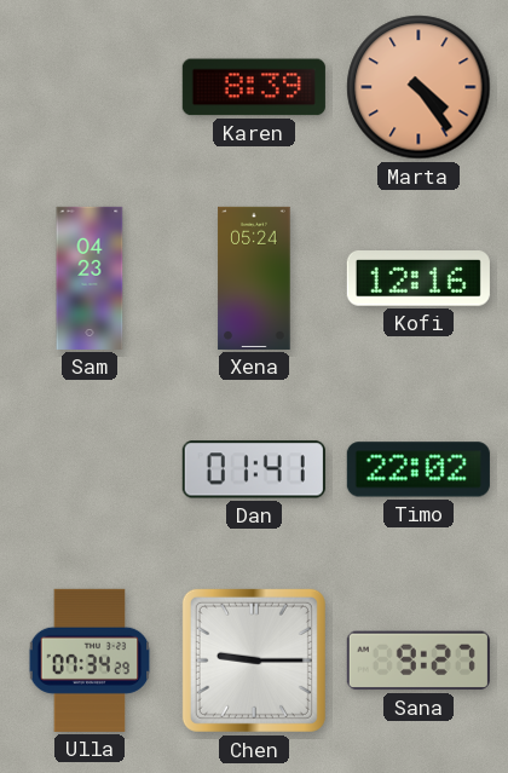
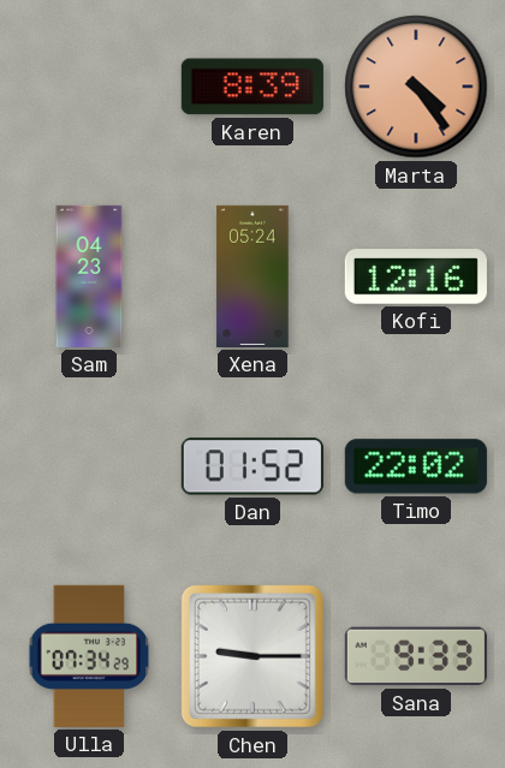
Dan: 01:41 -> 01:52 (252, 466)
Sana: 9:27 -> 9:33 (416, 656)
